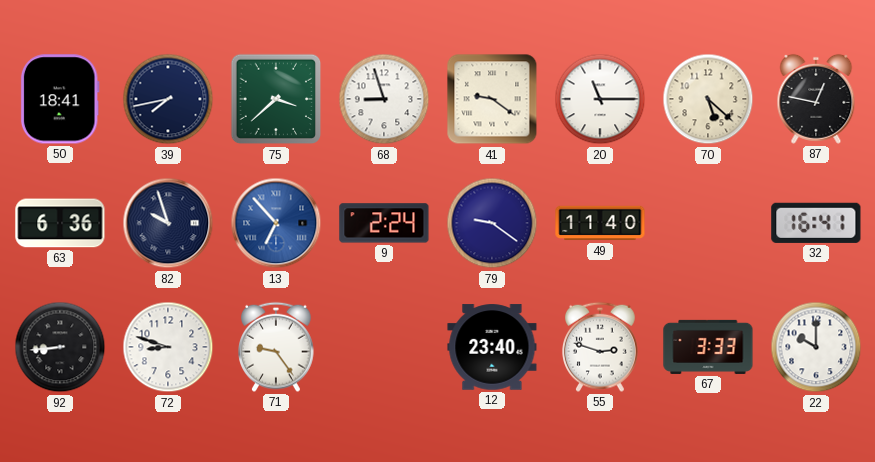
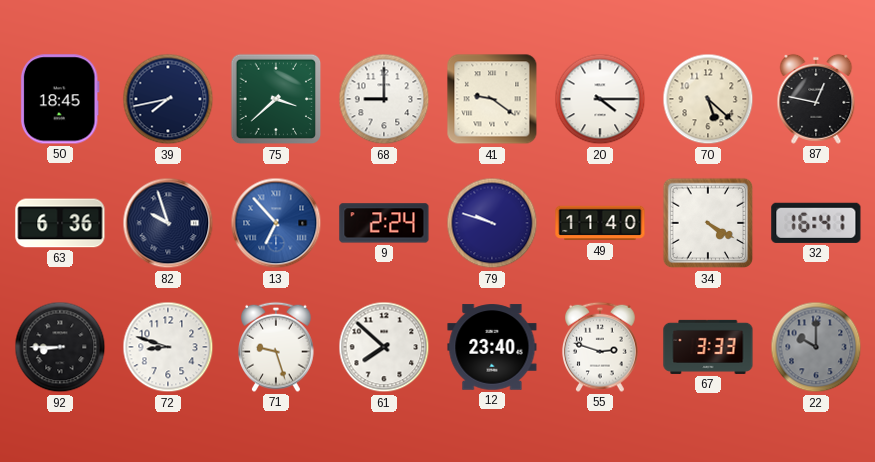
50: 18:41 -> 18:45 (60, 99)
68: 8:57 -> 9:00 (384, 99)
20: 11:15 -> 4:15 (600, 99)
79: 9:21 -> 9:48 (492, 223)
34: none -> 4:20 (708, 223)
92: 8:44 -> 8:45 (60, 347)
71: 9:24 -> 9:27 (277, 347)
61: none -> 7:52 (384, 347)
22 dial: white -> grey (816, 347)
